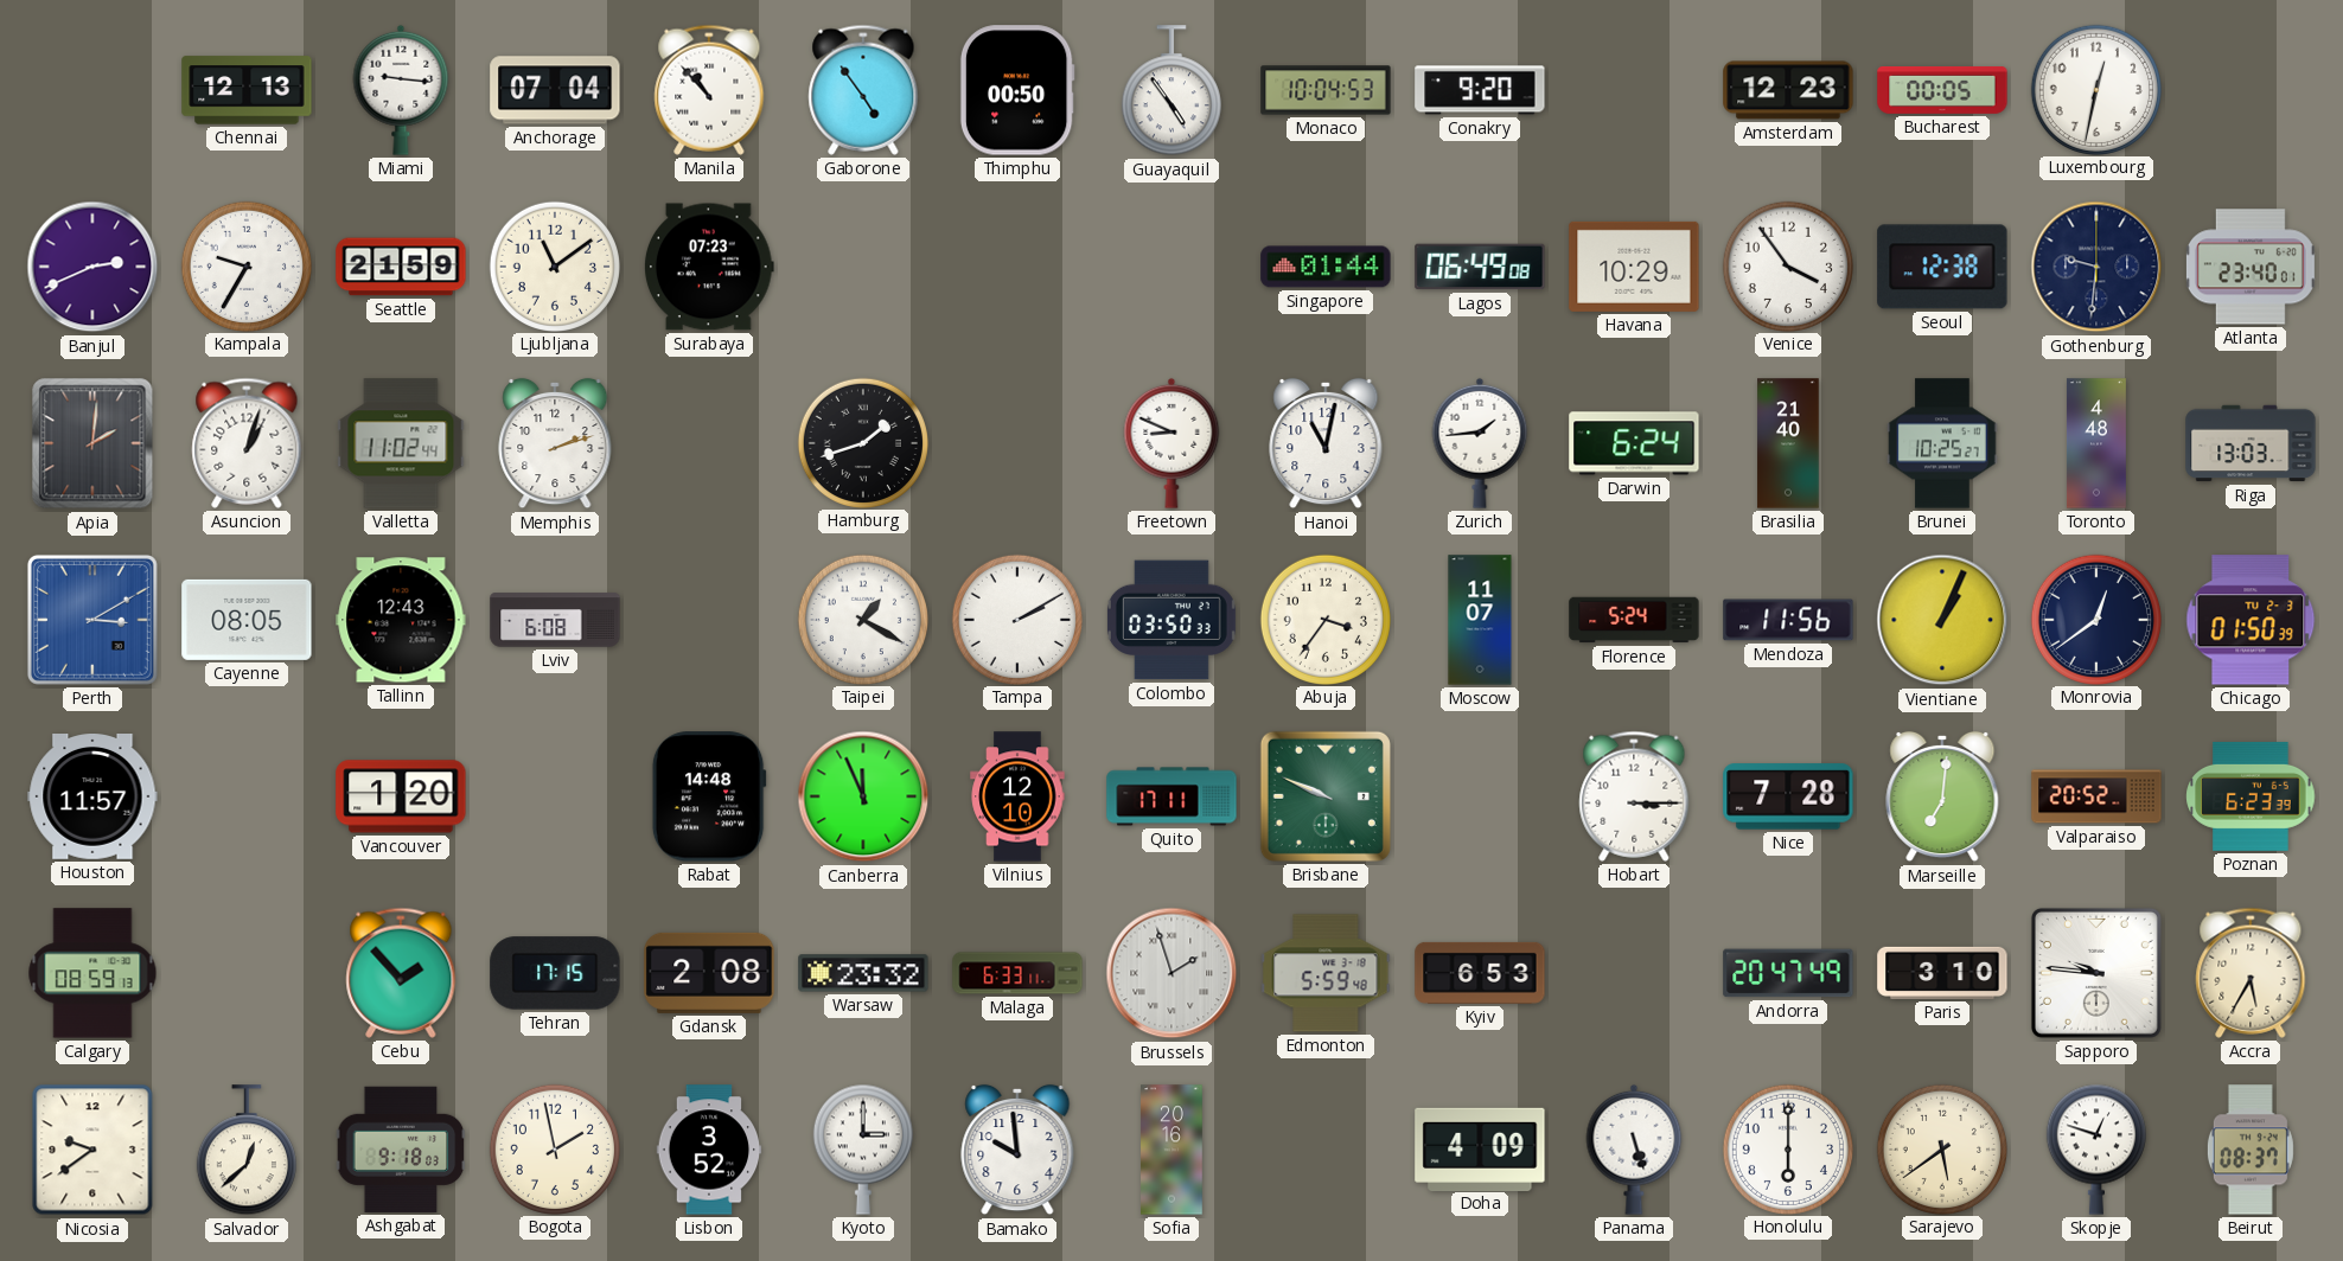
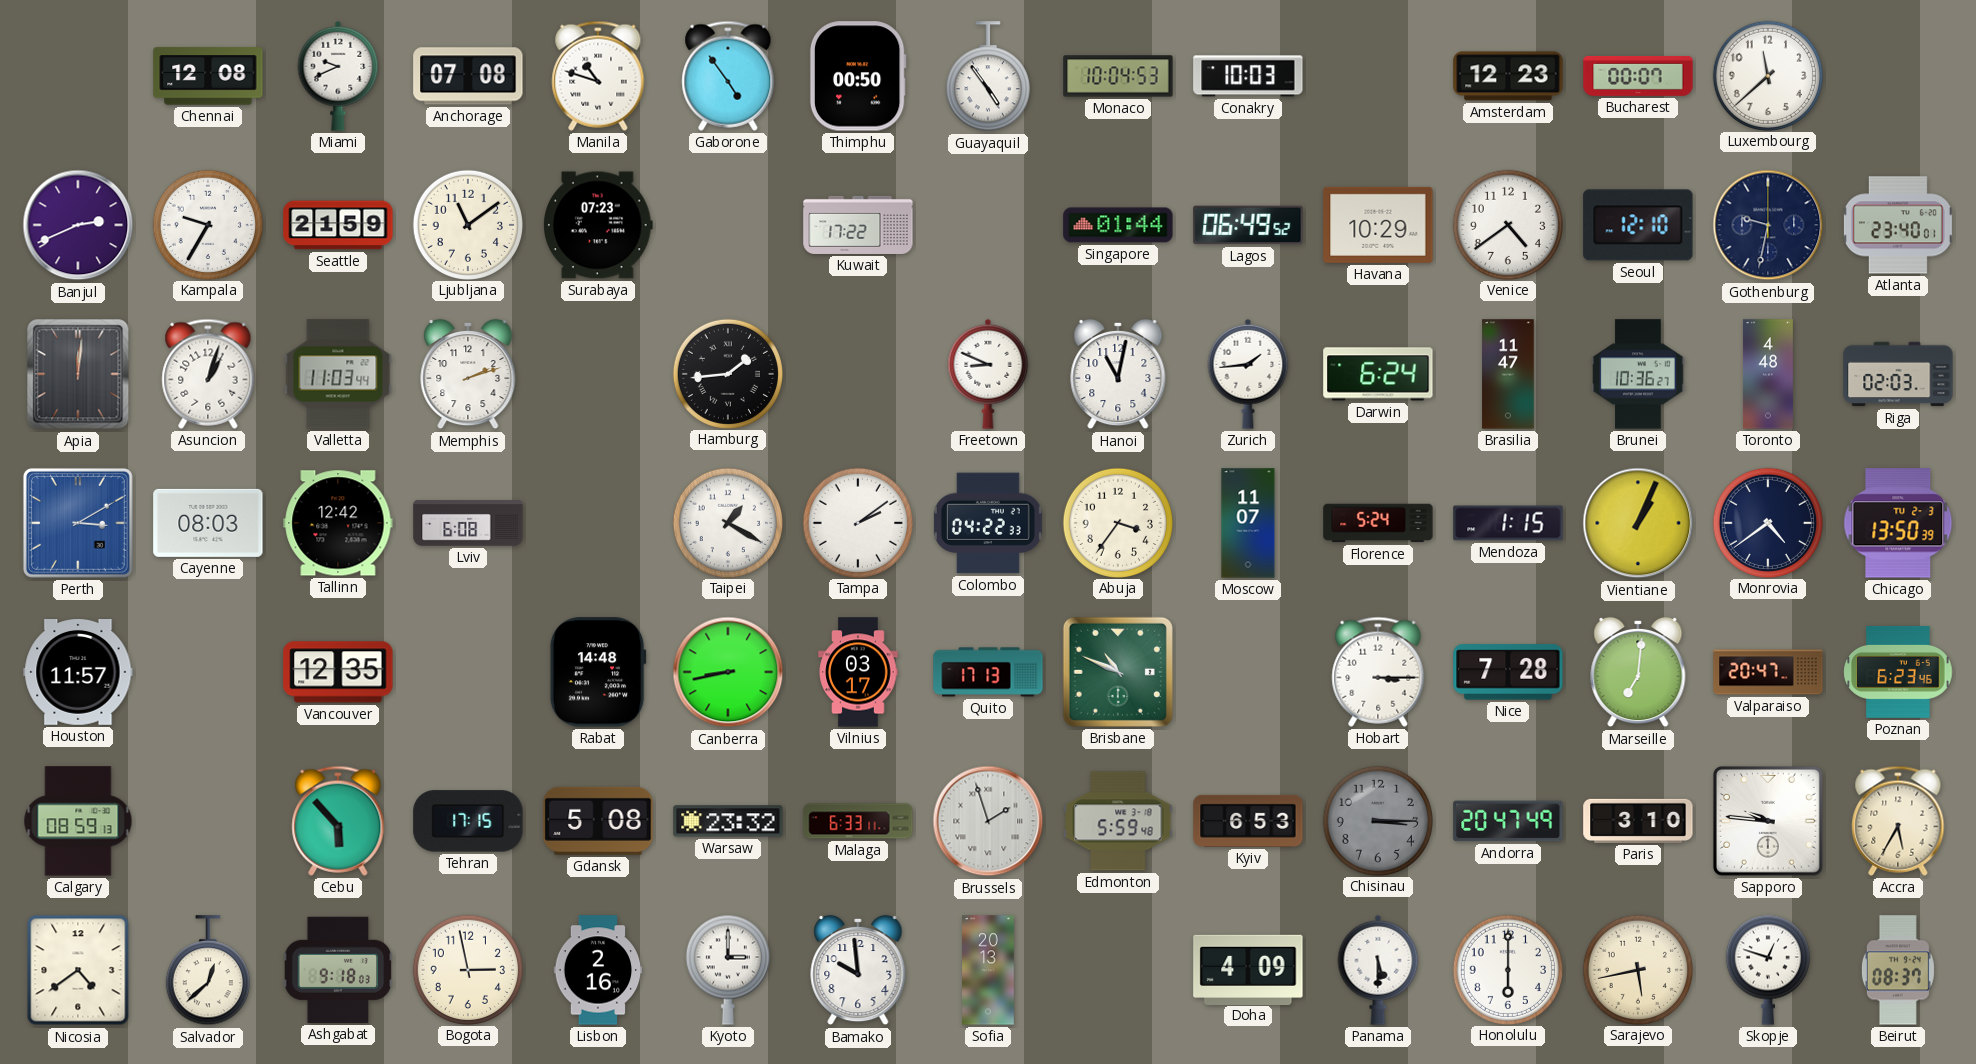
Chennai: 12:13 -> 12:08 (208, 76)
Miami: 9:16 -> 9:41 (338, 76)
Anchorage: 07:04 -> 07:08 (468, 76)
Manila: 10:53 -> 10:48 (598, 76)
Conakry: 9:20 -> 10:03 (1248, 76)
Bucharest: 00:05 -> 00:07 (1638, 77)
Luxembourg: 12:32 -> 11:38 (1767, 75)
Kuwait: none -> 17:22 (858, 225)
Lagos: 06:49:08 -> 06:49:52 (1248, 225)
Venice: 3:54 -> 4:39 (1507, 224)
Seoul: 12:38 -> 12:10 (1638, 225)
Gothenburg: 9:31 -> 9:32 (1768, 225)
Apia: 2:01 -> 12:01 (78, 374)
Valletta: 11:02 -> 11:03 (338, 374)
Hamburg: 1:42 -> 1:44 (727, 373)
Brasilia: 21:40 -> 11:47 (1508, 374)
Brunei: 10:25 -> 10:36 (1638, 374)
Riga: 13:03 -> 02:03 (1898, 374)
Cayenne: 08:05 -> 08:03 (208, 523)
Tallinn: 12:43 -> 12:42 (338, 523)
Tampa: 2:10 -> 2:09 (857, 522)
Colombo: 03:50 -> 04:22 (988, 523)
Mendoza: 11:56 -> 1:15 (1508, 523)
Monrovia: 12:39 -> 4:39 (1767, 522)
Chicago: 01:50 -> 13:50 (1898, 523)
Vancouver: 1:20 -> 12:35 (338, 672)
Canberra: 11:56 -> 8:43 (728, 672)
Vilnius: 12:10 -> 03:17 (858, 672)
Quito: 17:11 -> 17:13 (988, 672)
Brisbane: 9:49 -> 10:49 (1118, 672)
Valparaiso: 20:52 -> 20:47 (1768, 672)
Poznan: 6:23:39 -> 6:23:46 (1898, 672)
Cebu: 1:53 -> 5:53 (338, 821)
Gdansk: 2:08 -> 5:08 (598, 821)
Chisinau: none -> 3:15 (1377, 820)
Nicosia: 9:39 -> 4:39 (78, 970)
Bogota: 1:58 -> 2:58 (467, 969)
Lisbon: 3:52 -> 2:16 (598, 970)
Sofia: 20:16 -> 20:13 (988, 970)
Panama: 5:27 -> 5:30 (1378, 970)
Sarajevo: 5:39 -> 5:43 (1637, 969)
